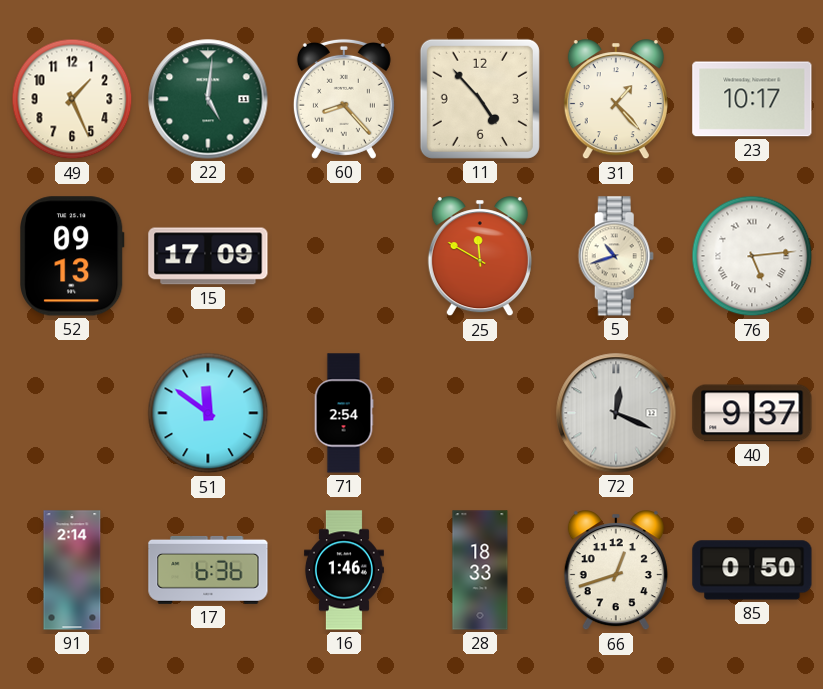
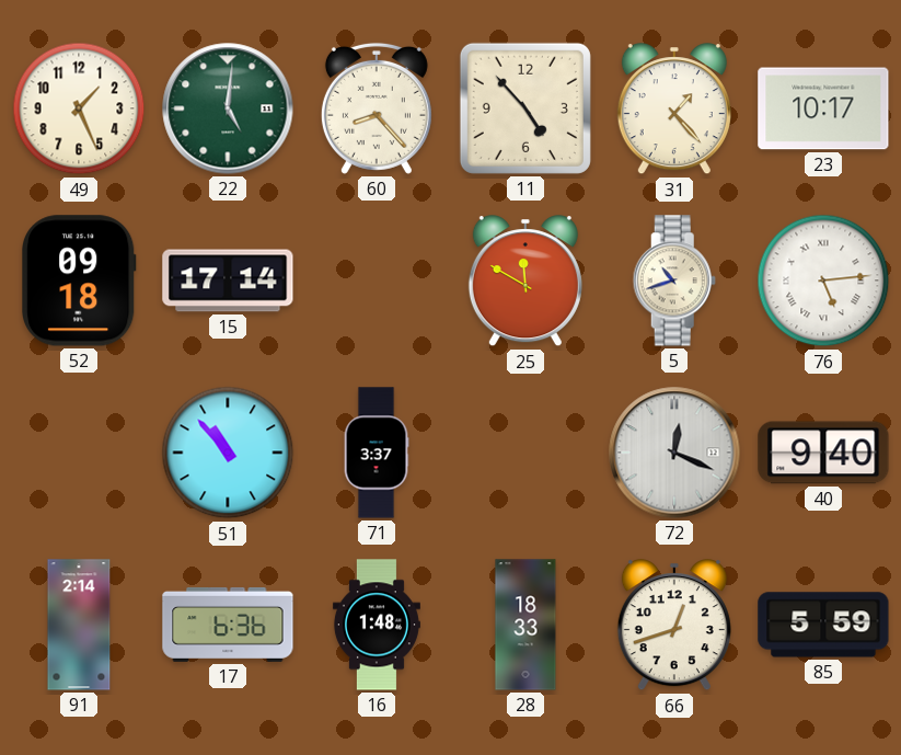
52: 09:13 -> 09:18 (80, 281)
15: 17:09 -> 17:14 (228, 281)
51: 11:51 -> 10:53 (228, 453)
71: 2:54 -> 3:37 (377, 453)
40: 9:37 -> 9:40 (823, 453)
16: 1:46 -> 1:48 (377, 625)
85: 0:50 -> 5:59 (823, 625)
